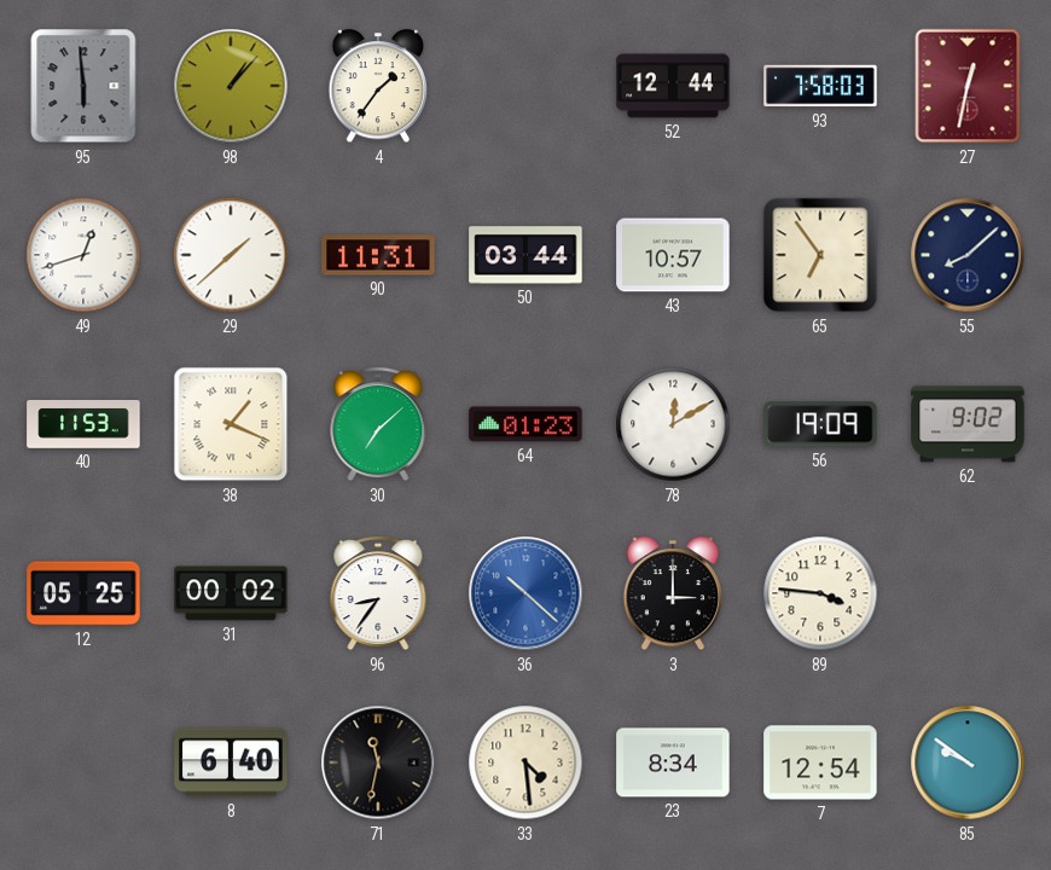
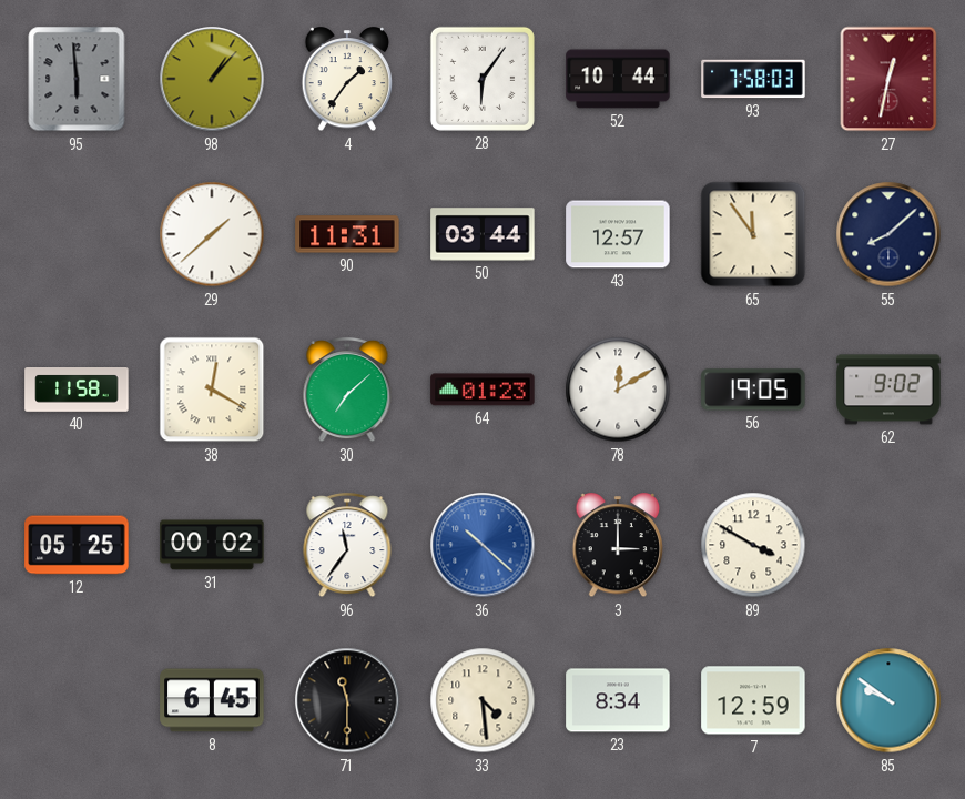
28: none -> 6:06 (482, 79)
52: 12:44 -> 10:44 (618, 79)
49: 12:42 -> none (83, 255)
43: 10:57 -> 12:57 (618, 234)
65: 6:54 -> 11:54 (753, 234)
40: 11:53 -> 11:58 (77, 390)
38: 1:19 -> 12:20 (212, 390)
56: 19:09 -> 19:05 (753, 390)
96: 8:36 -> 11:36 (347, 546)
89: 3:46 -> 3:50 (753, 545)
8: 6:40 -> 6:45 (212, 700)
71: 11:32 -> 11:30 (347, 700)
7: 12:54 -> 12:59 (753, 700)
